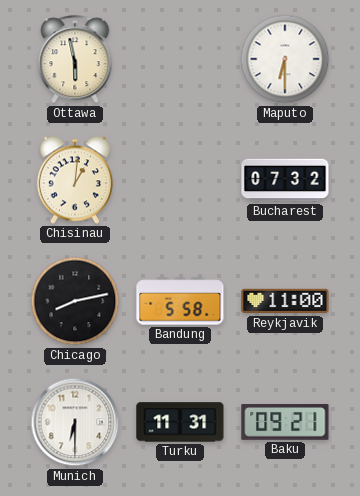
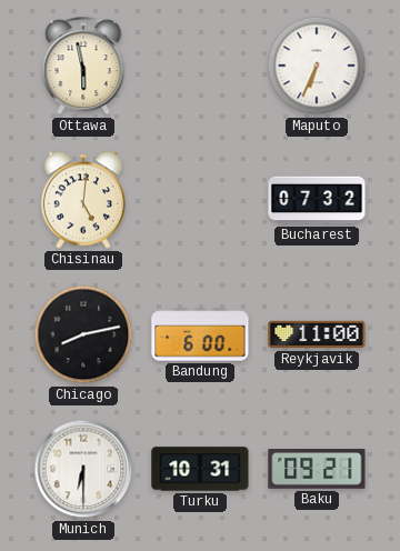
Maputo: 6:30 -> 6:34 (317, 66)
Chisinau: 1:01 -> 5:01 (83, 200)
Bandung: 5:58 -> 6:00 (200, 334)
Turku: 11:31 -> 10:31 (200, 469)
